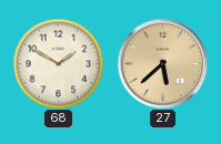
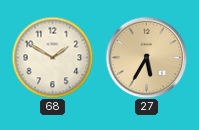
27: 5:38 -> 5:35 (146, 57)
